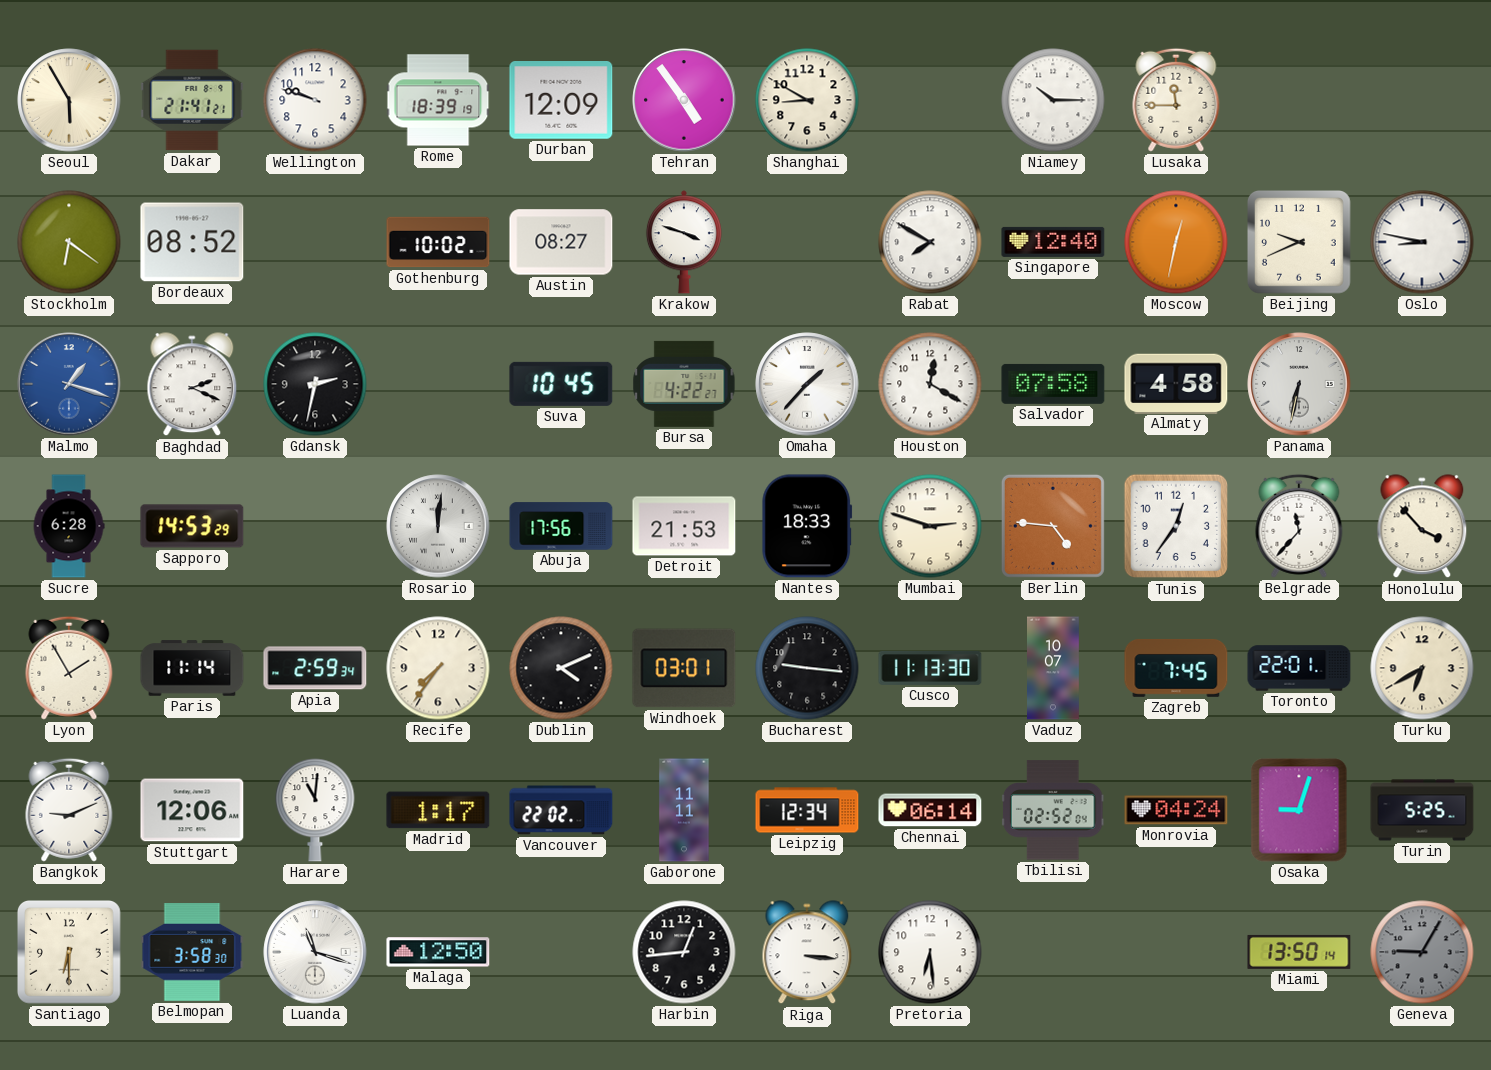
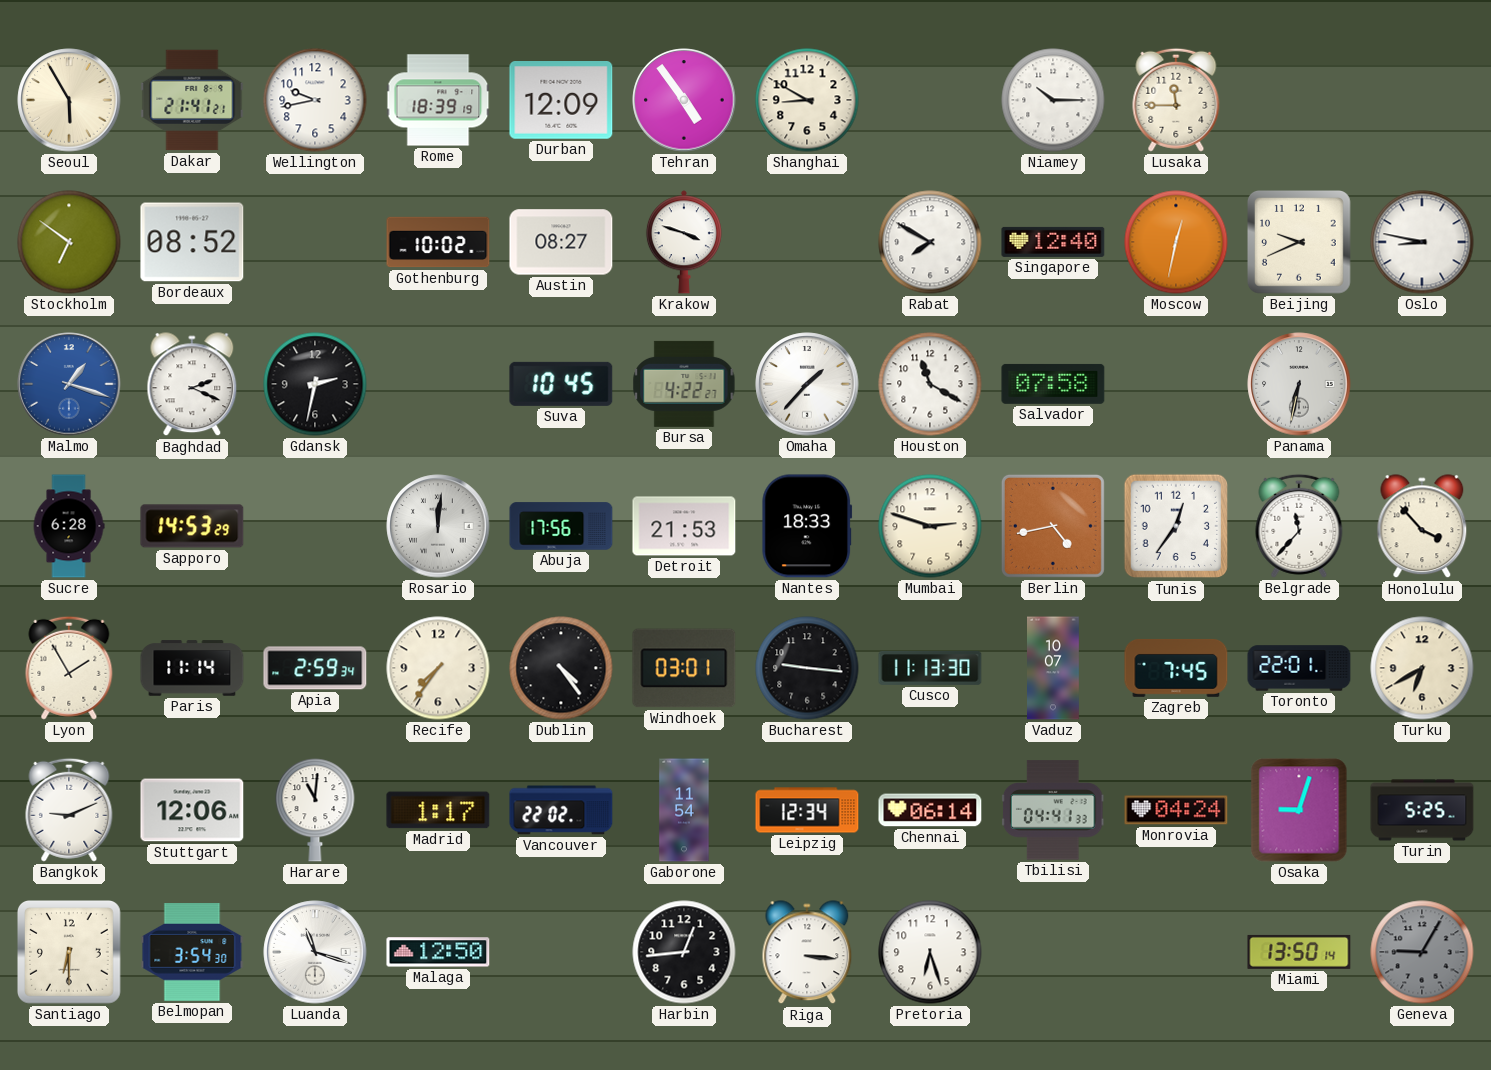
Wellington: 9:48 -> 9:43 (315, 100)
Stockholm: 6:21 -> 6:51 (69, 242)
Houston: 12:20 -> 11:20 (930, 384)
Almaty: 4:58 -> none (1176, 383)
Berlin: 4:46 -> 4:43 (1053, 526)
Dublin: 4:11 -> 4:24 (561, 668)
Gaborone: 11:11 -> 11:54 (684, 810)
Tbilisi: 02:52 -> 04:41 (1053, 810)
Belmopan: 3:58 -> 3:54 (192, 952)
Pretoria: 6:29 -> 6:27 (930, 952)
